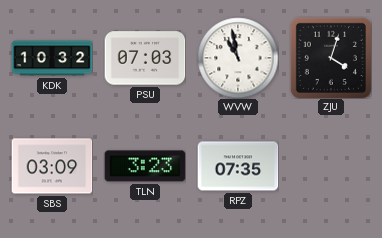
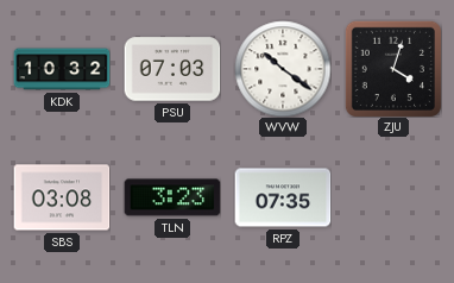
WVW: 10:58 -> 10:21 (283, 69)
SBS: 03:09 -> 03:08 (62, 197)
